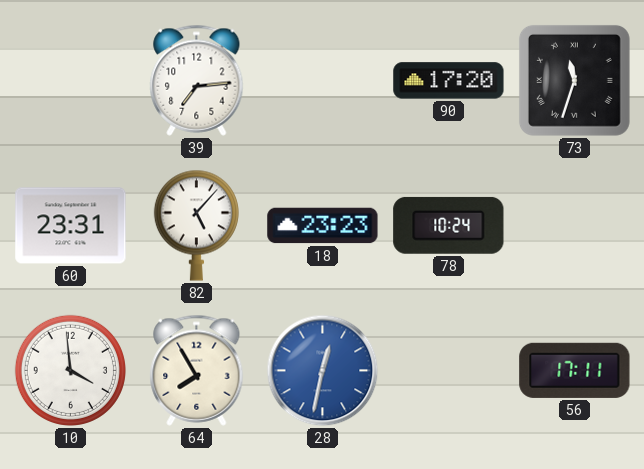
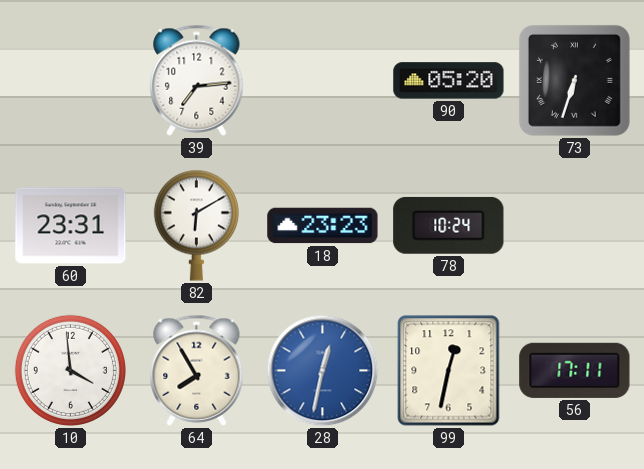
90: 17:20 -> 05:20 (449, 81)
73: 11:33 -> 6:33 (574, 80)
82: 5:07 -> 6:10 (196, 225)
99: none -> 12:32 (449, 371)
